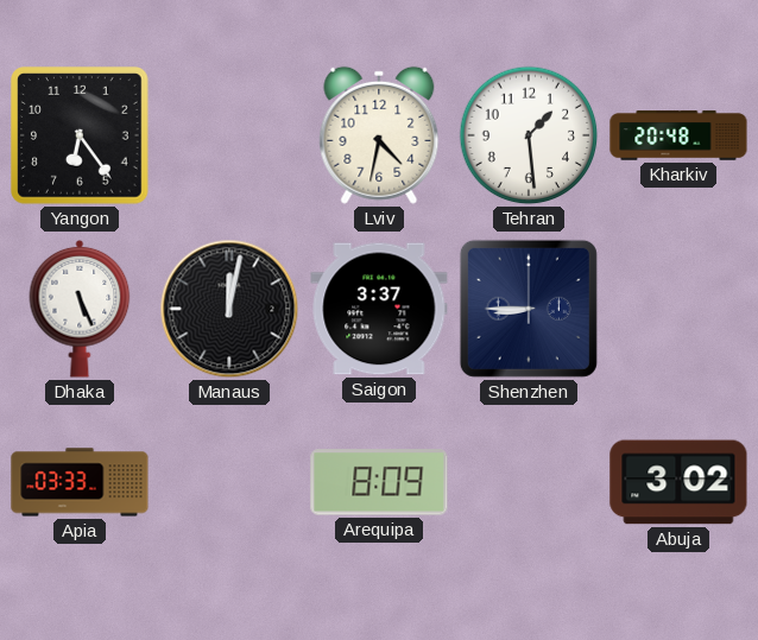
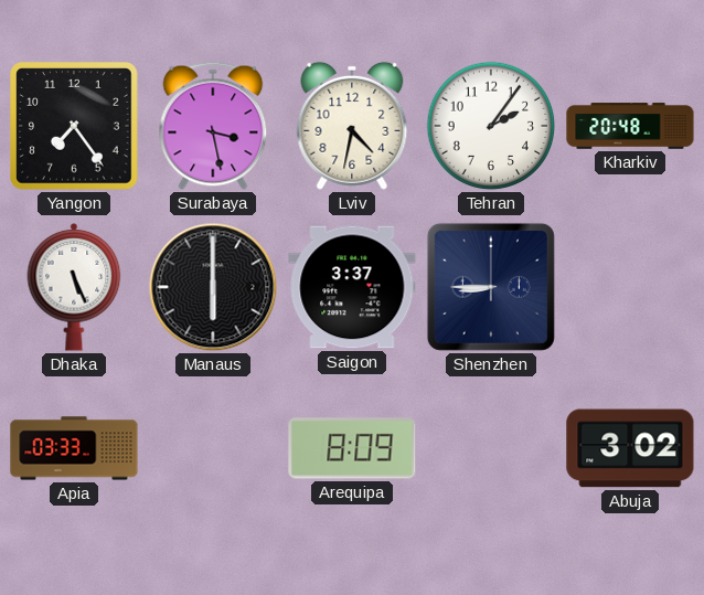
Yangon: 6:24 -> 7:24 (75, 127)
Surabaya: none -> 3:28 (213, 126)
Tehran: 1:29 -> 2:06 (491, 126)
Manaus: 12:02 -> 6:00 (213, 287)
